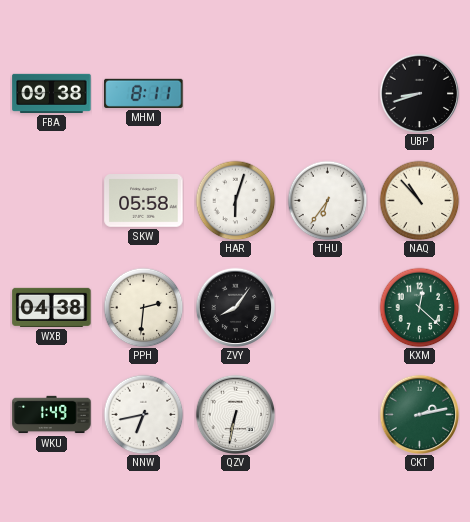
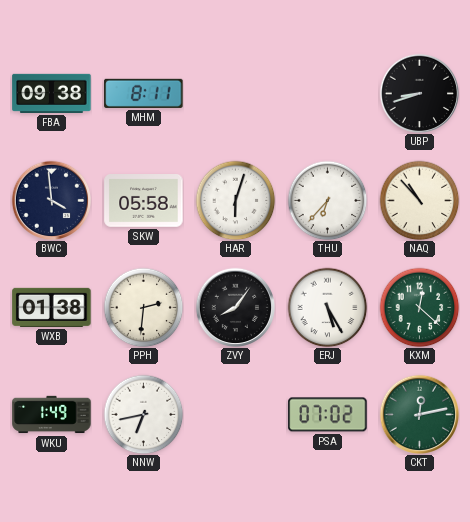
BWC: none -> 3:59 (51, 200)
THU: 6:36 -> 6:37 (327, 200)
WXB: 04:38 -> 01:38 (52, 307)
ERJ: none -> 5:25 (327, 307)
QZV: 6:32 -> none (235, 414)
PSA: none -> 07:02 (328, 415)
CKT: 2:13 -> 12:13 (419, 414)
